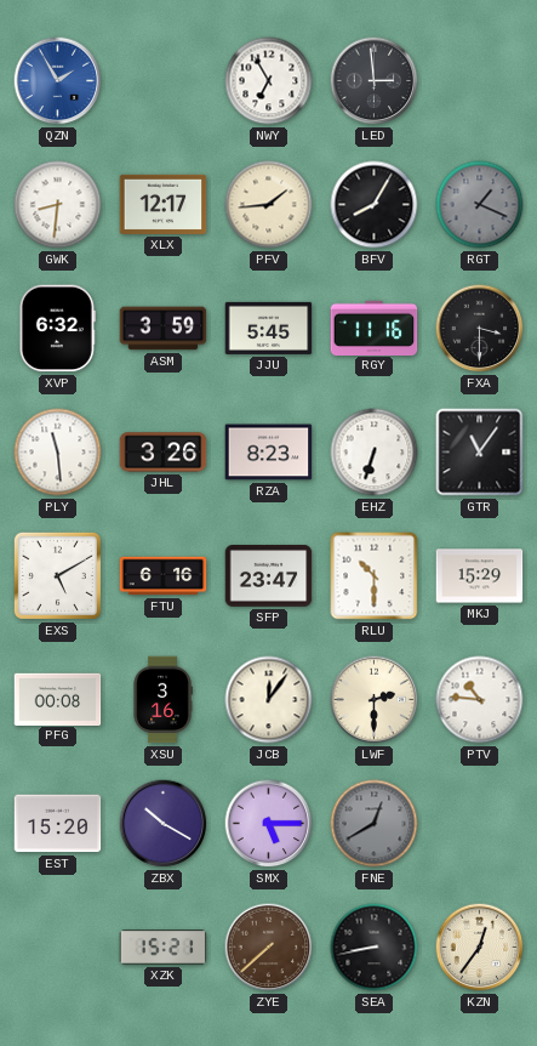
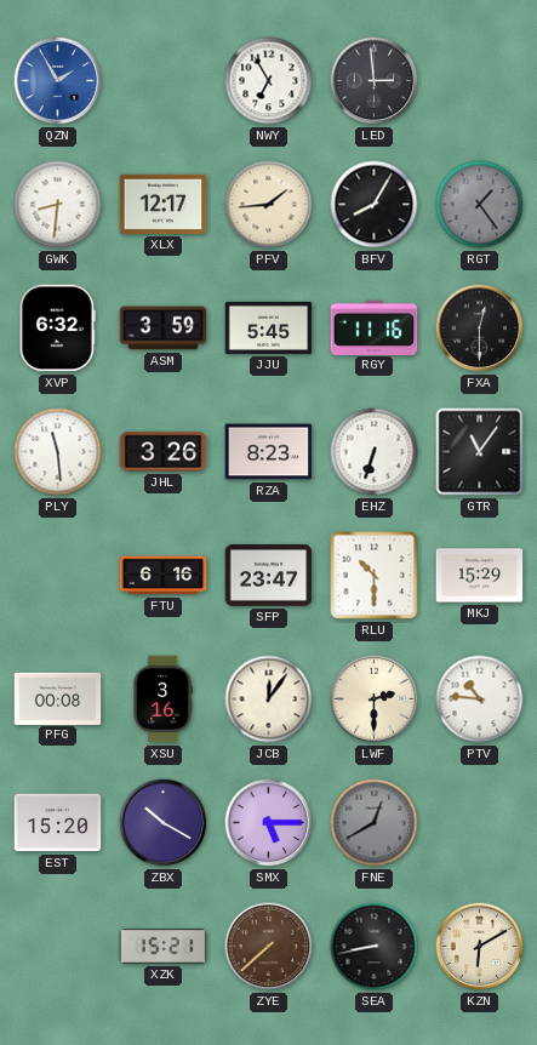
RGT: 1:19 -> 1:24 (480, 205)
FXA: 3:30 -> 12:30 (480, 329)
EXS: 5:10 -> none (57, 575)
KZN: 12:36 -> 6:10 (480, 947)
